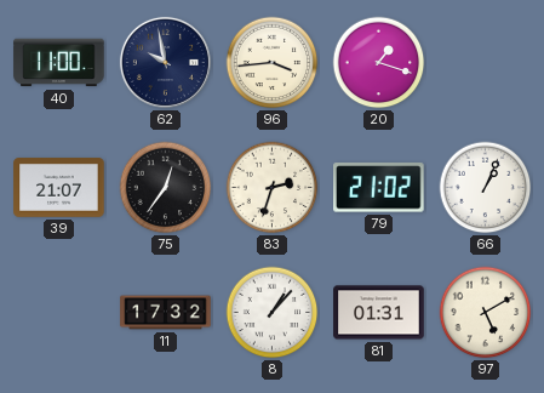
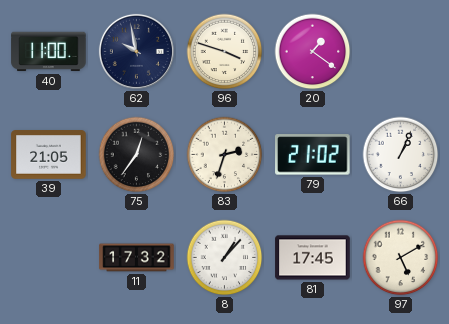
96: 3:44 -> 3:48 (225, 52)
20: 1:18 -> 1:21 (313, 52)
39: 21:07 -> 21:05 (49, 155)
81: 01:31 -> 17:45 (313, 258)
